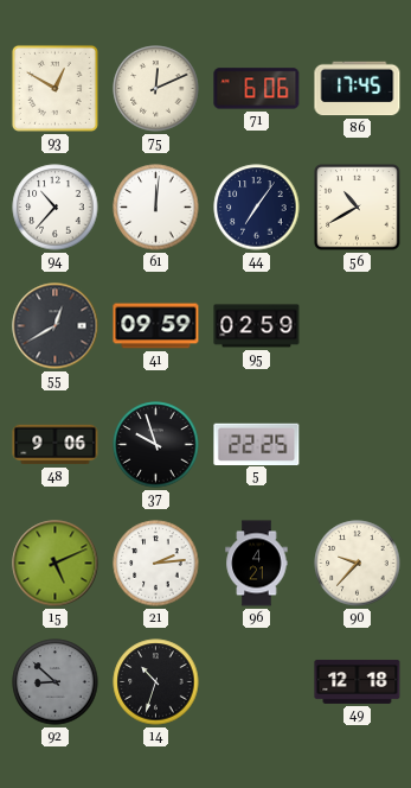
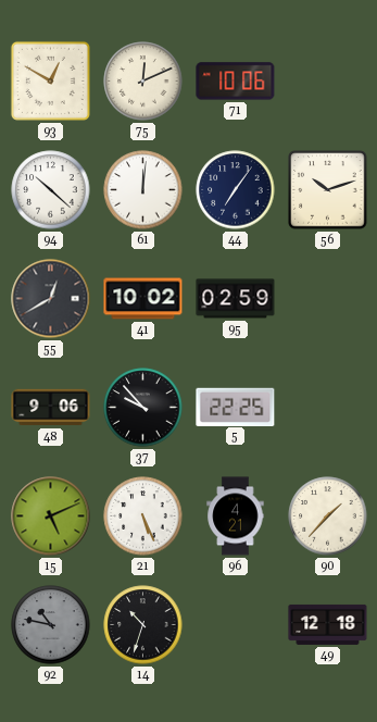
71: 6:06 -> 10:06 (236, 82)
86: 17:45 -> none (358, 89)
94: 10:37 -> 10:22 (51, 190)
56: 10:40 -> 10:12 (328, 190)
41: 09:59 -> 10:02 (143, 299)
37: 9:57 -> 9:53 (143, 408)
21: 2:14 -> 5:26 (143, 516)
90: 9:37 -> 1:37 (328, 516)
92: 8:52 -> 10:47 (51, 625)
